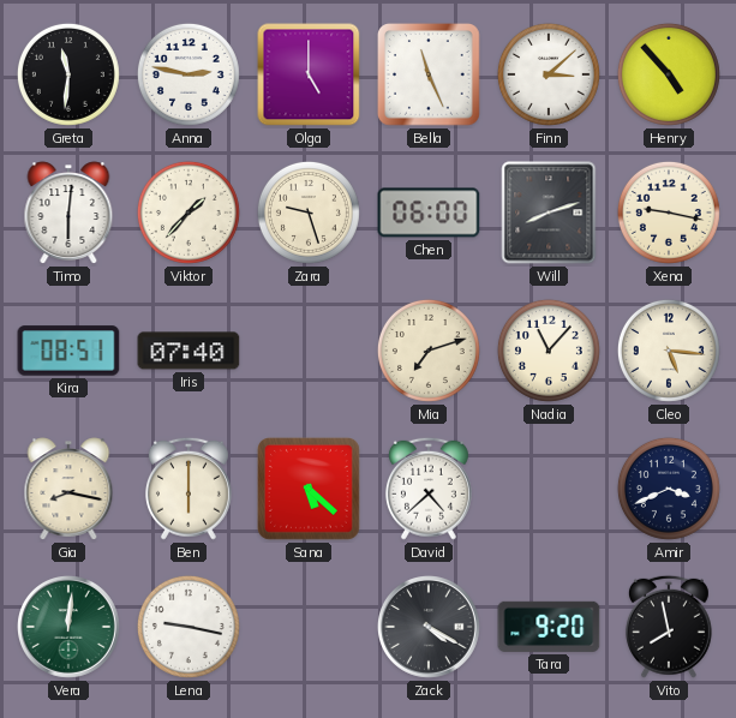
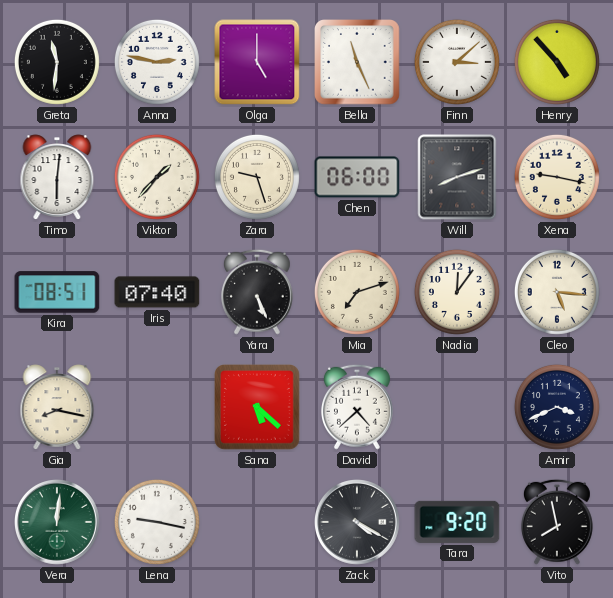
Yara: none -> 5:26 (257, 292)
Nadia: 11:07 -> 12:06 (457, 292)
Ben: 6:00 -> none (189, 489)
